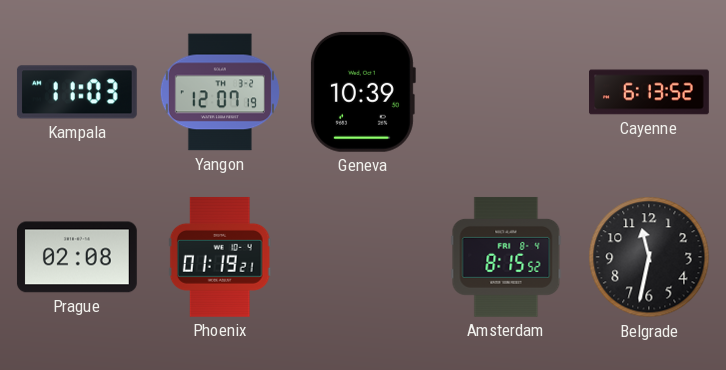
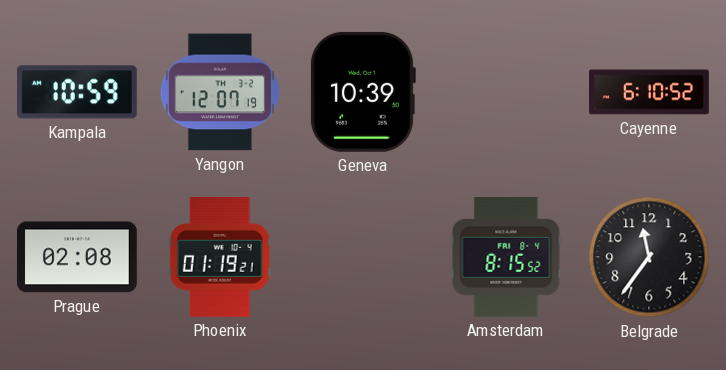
Kampala: 11:03 -> 10:59 (77, 92)
Cayenne: 6:13 -> 6:10 (650, 92)
Belgrade: 11:32 -> 11:36 (649, 257)
